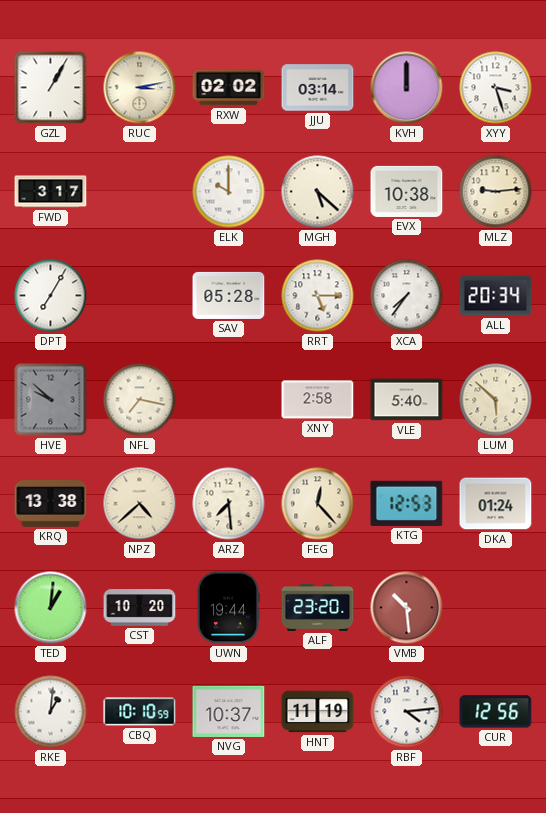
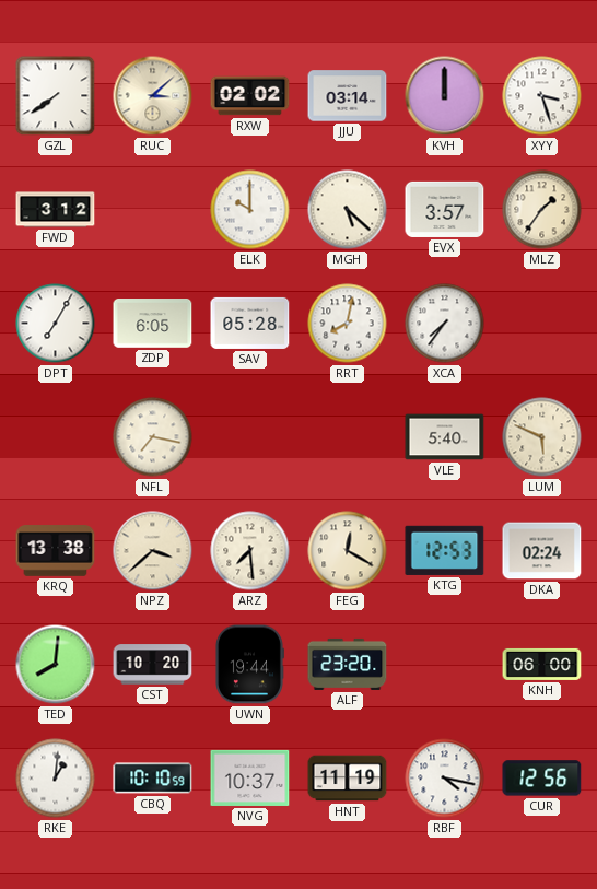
GZL: 1:05 -> 7:39 (56, 96)
RUC: 3:13 -> 3:08 (153, 96)
FWD: 3:17 -> 3:12 (56, 210)
EVX: 10:38 -> 3:57 (445, 209)
MLZ: 9:14 -> 1:36 (542, 210)
ZDP: none -> 6:05 (153, 324)
RRT: 5:15 -> 8:02 (348, 324)
ALL: 20:34 -> none (496, 296)
HVE: 9:52 -> none (51, 400)
XNY: 2:58 -> none (318, 400)
LUM: 5:52 -> 5:49 (542, 437)
NPZ: 4:38 -> 3:38 (153, 551)
FEG: 12:23 -> 12:20 (348, 551)
DKA: 01:24 -> 02:24 (542, 551)
TED: 1:01 -> 8:01 (56, 665)
VMB: 10:29 -> none (407, 608)
KNH: none -> 06:00 (542, 664)
RBF: 4:14 -> 4:17 (445, 779)
